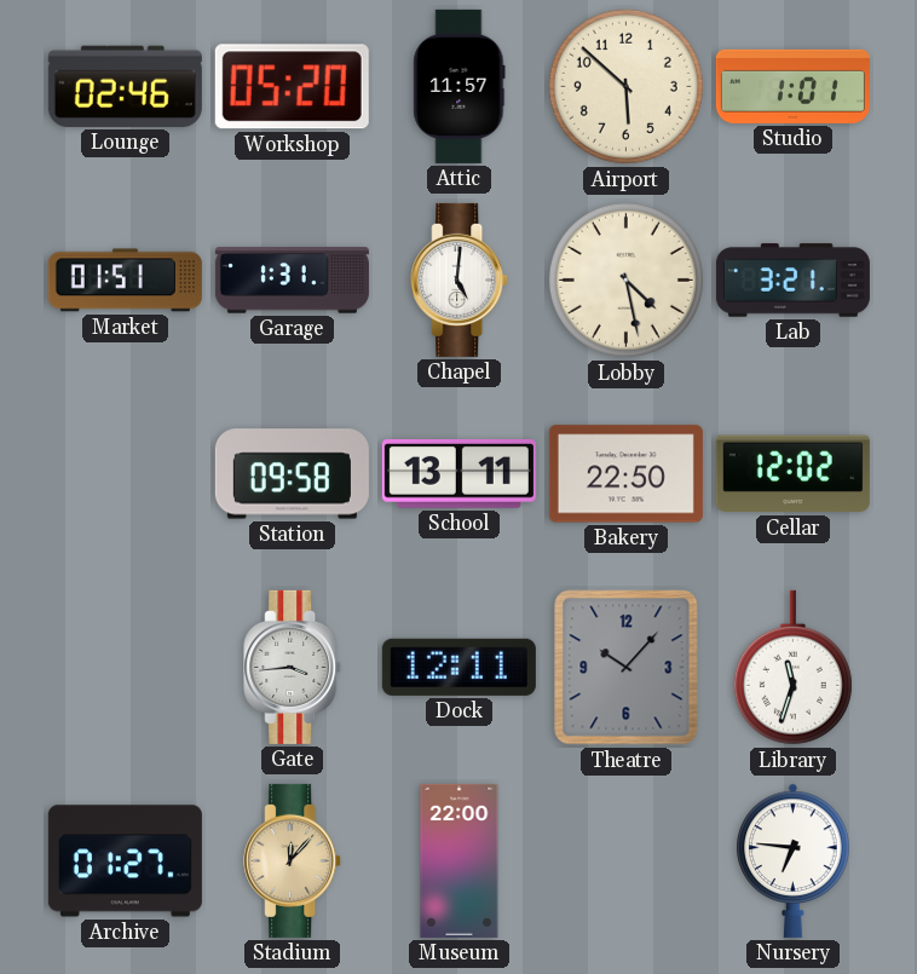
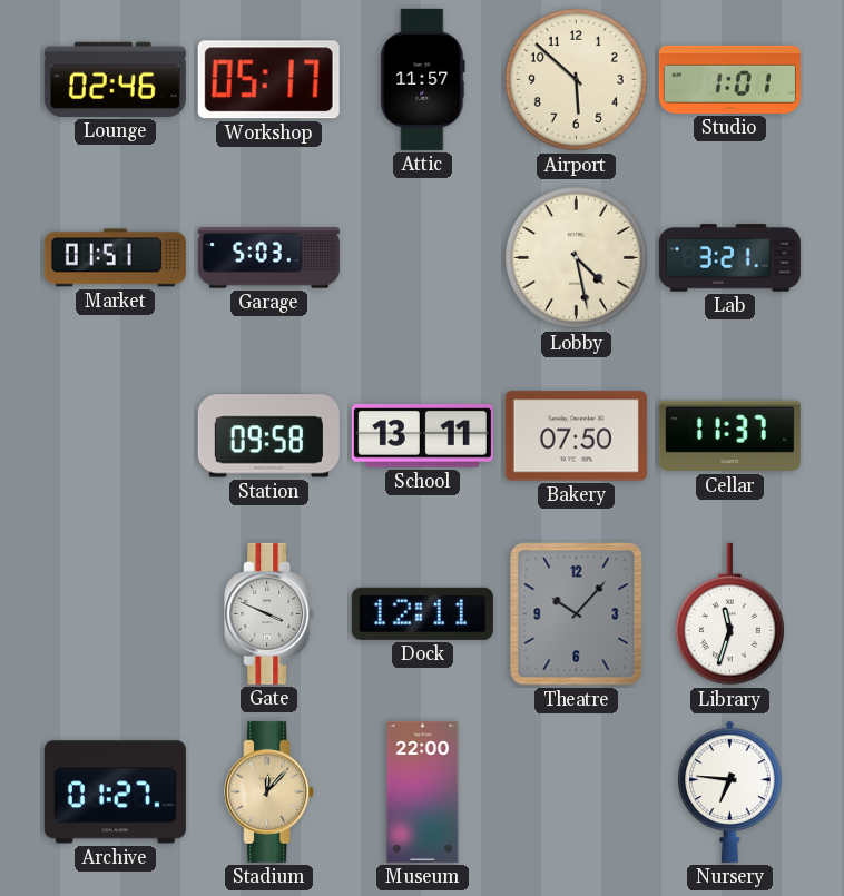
Workshop: 05:20 -> 05:17 (268, 80)
Garage: 1:31 -> 5:03 (268, 258)
Chapel: 5:01 -> none (460, 279)
Bakery: 22:50 -> 07:50 (576, 436)
Cellar: 12:02 -> 11:37 (729, 436)
Gate: 3:44 -> 3:49 (269, 613)
